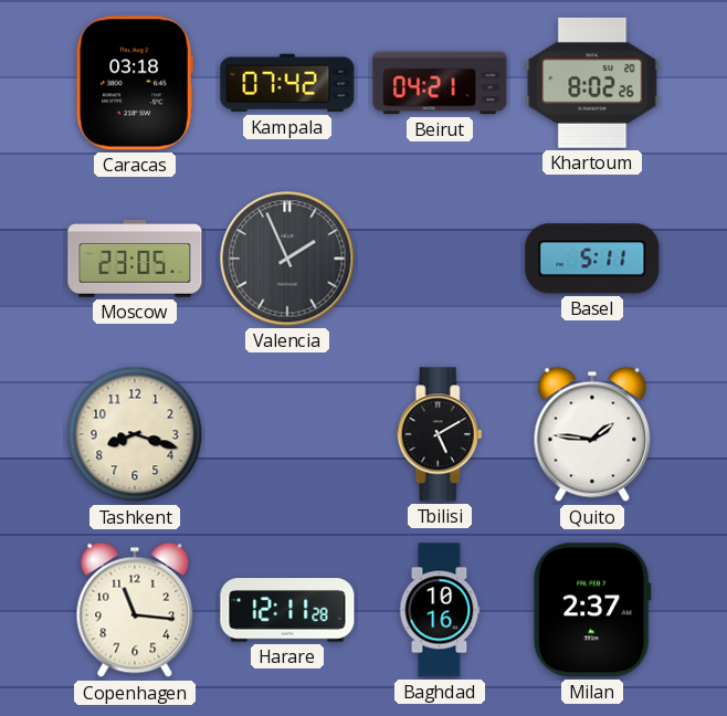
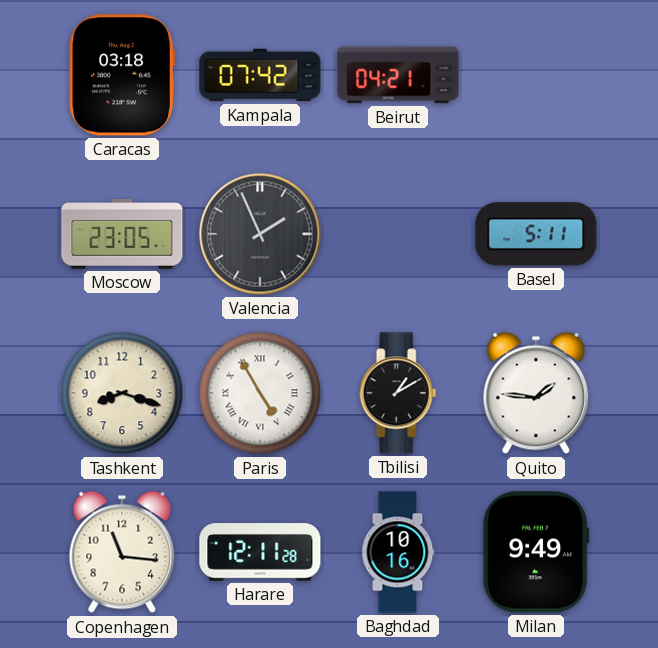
Khartoum: 8:02 -> none (592, 83)
Paris: none -> 4:55 (260, 393)
Tbilisi: 5:10 -> 1:10 (398, 393)
Milan: 2:37 -> 9:49 (536, 552)
